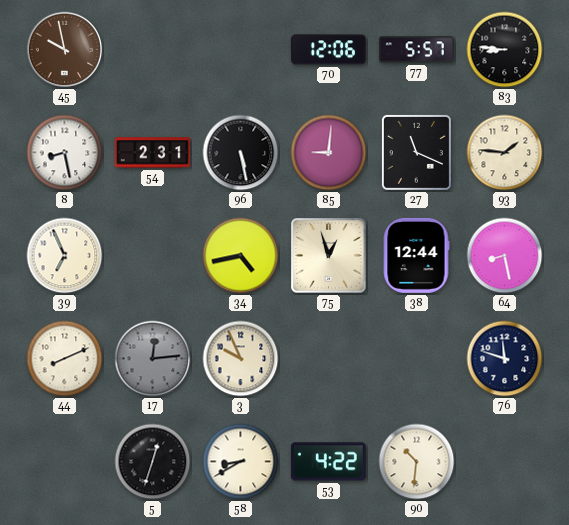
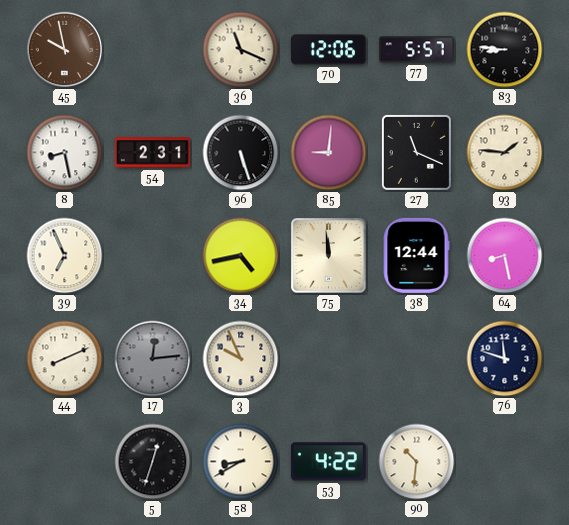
36: none -> 11:19 (241, 50)
96: 5:28 -> 5:27 (241, 153)
75: 12:57 -> 11:59 (329, 256)
